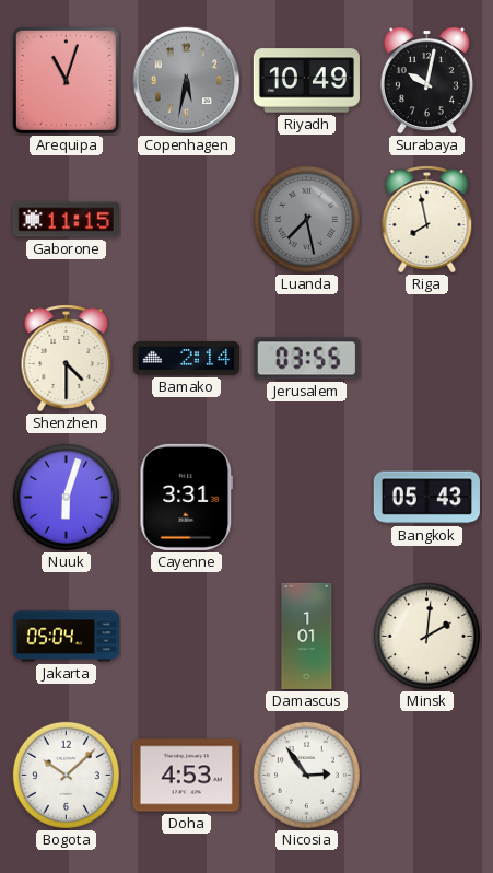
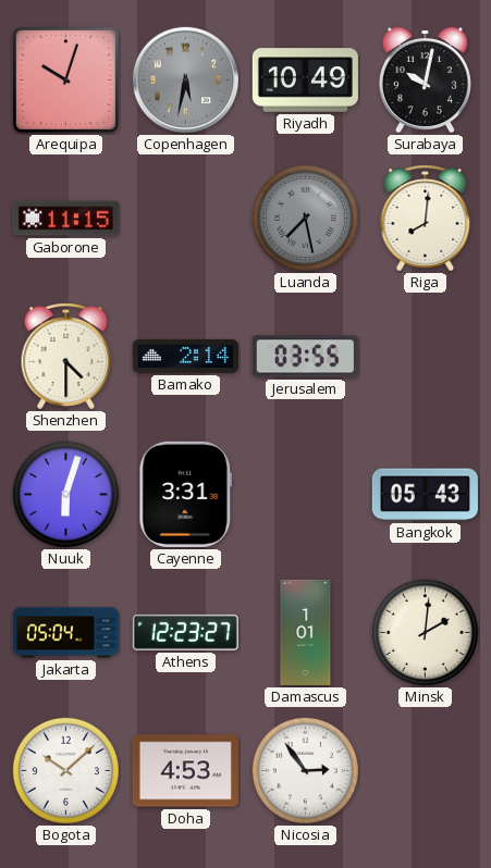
Arequipa: 11:03 -> 10:03 (65, 79)
Riga: 7:58 -> 8:01 (426, 219)
Athens: none -> 12:23 (185, 632)
